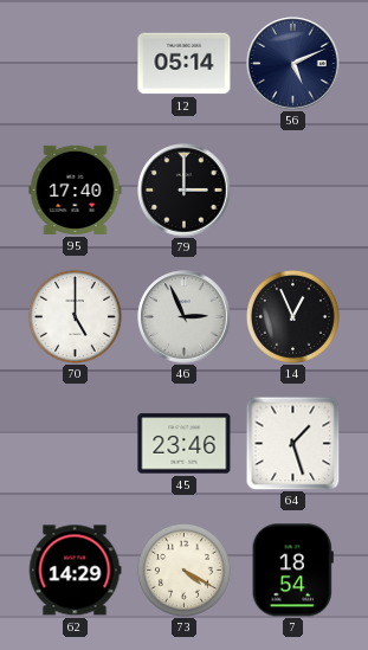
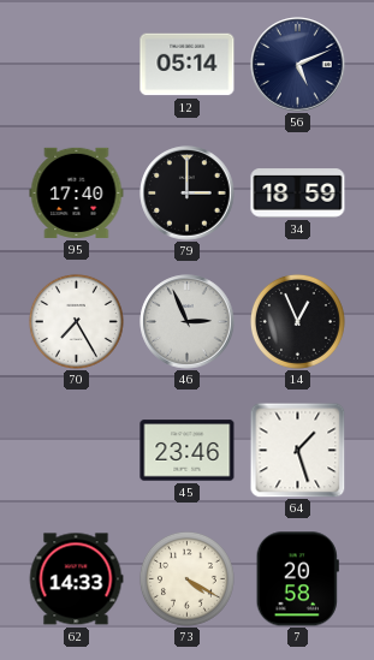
34: none -> 18:59 (298, 194)
70: 5:00 -> 7:25 (76, 321)
62: 14:29 -> 14:33 (76, 579)
7: 18:54 -> 20:58 (297, 579)
